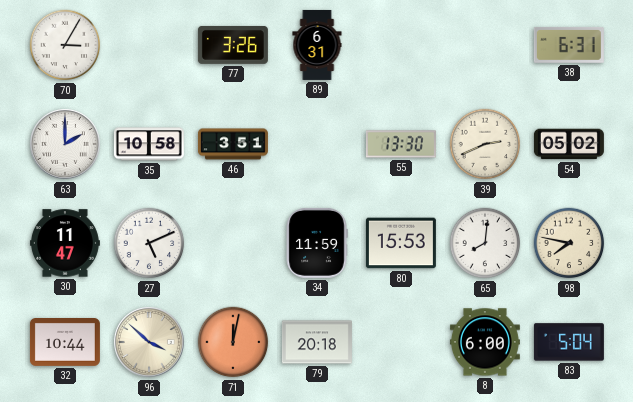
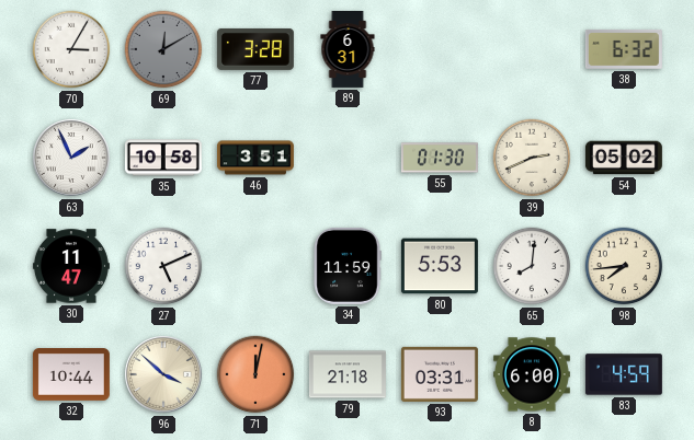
69: none -> 12:10 (163, 49)
77: 3:26 -> 3:28 (255, 49)
38: 6:31 -> 6:32 (624, 49)
63: 2:00 -> 1:56 (72, 159)
55: 13:30 -> 01:30 (440, 158)
80: 15:53 -> 5:53 (440, 266)
98: 7:47 -> 7:44 (624, 266)
79: 20:18 -> 21:18 (348, 374)
93: none -> 03:31 (440, 374)
83: 5:04 -> 4:59 (624, 374)
